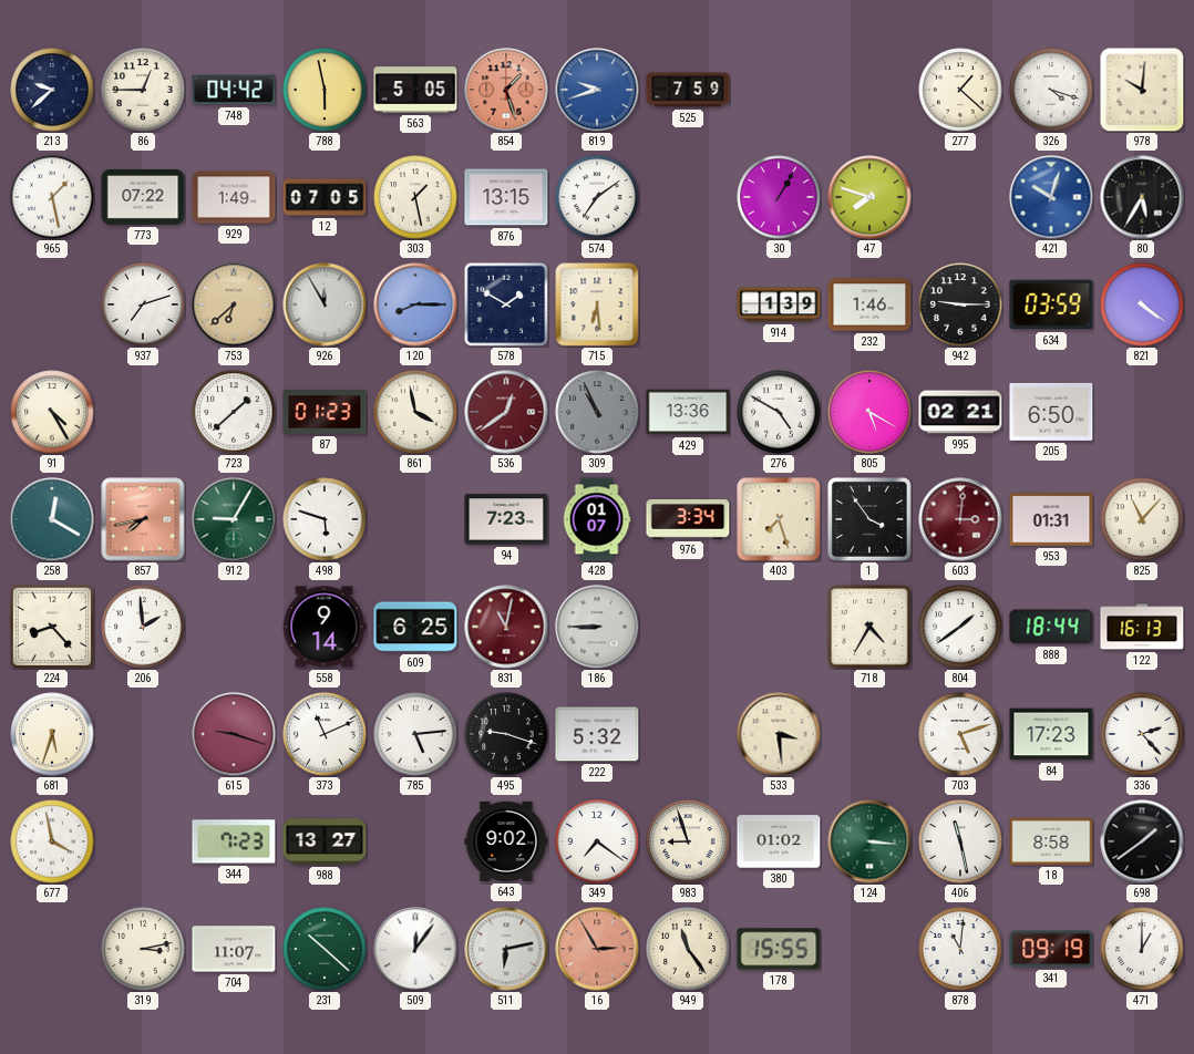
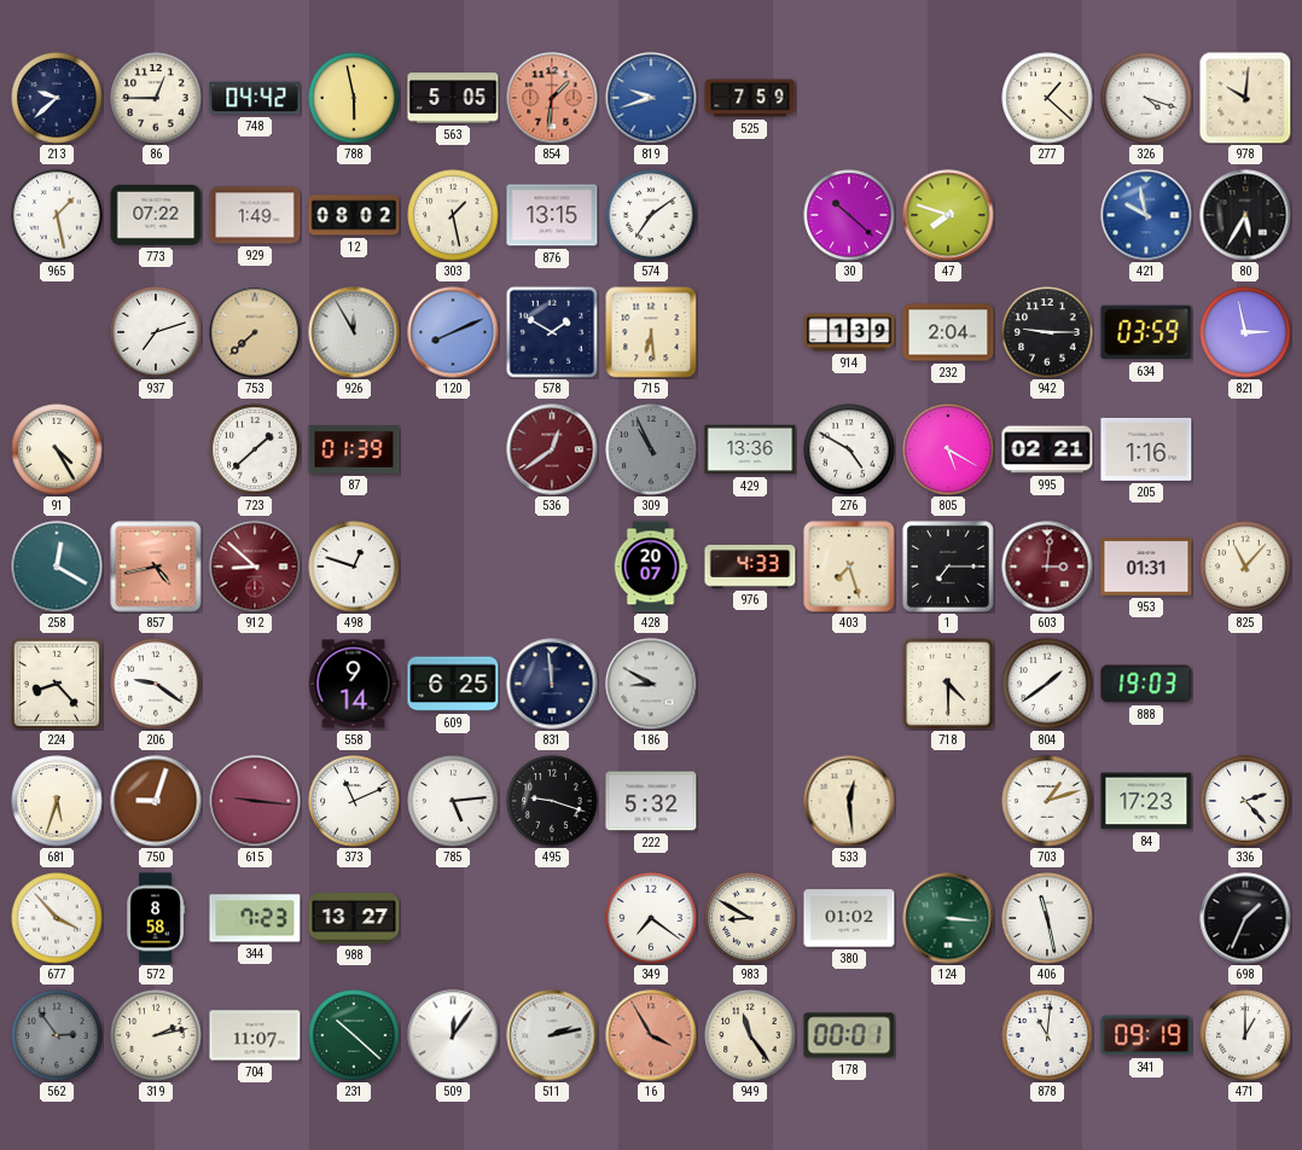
854: 1:27 -> 1:31 (552, 98)
12: 07:05 -> 08:02 (354, 215)
30: 1:05 -> 10:22 (849, 215)
421: 10:03 -> 9:58 (1146, 215)
753: 6:38 -> 7:38 (255, 332)
120: 8:15 -> 8:11 (453, 332)
232: 1:46 -> 2:04 (948, 332)
821: 4:21 -> 2:58 (1245, 332)
87: 01:23 -> 01:39 (354, 449)
861: 3:58 -> none (415, 412)
205: 6:50 -> 1:16 (1146, 449)
857: 7:43 -> 4:43 (156, 567)
912: 9:05 -> 8:52 (255, 567)
912 dial: green -> burgundy (255, 567)
498: 5:48 -> 12:48 (354, 567)
94: 7:23 -> none (506, 519)
428: 01:07 -> 20:07 (651, 567)
976: 3:34 -> 4:33 (750, 568)
1: 3:54 -> 7:15 (948, 567)
206: 1:59 -> 9:21 (156, 684)
831: 11:02 -> 11:59 (552, 684)
831 dial: burgundy -> navy (552, 684)
186: 8:45 -> 8:50 (651, 684)
718: 4:35 -> 4:30 (948, 684)
888: 18:44 -> 19:03 (1146, 684)
122: 16:13 -> none (1142, 627)
750: none -> 9:03 (156, 801)
615: 9:18 -> 9:16 (255, 801)
533: 3:29 -> 12:29 (849, 801)
703: 5:12 -> 1:12 (1047, 801)
677: 3:58 -> 3:53 (57, 918)
572: none -> 8:58 (156, 918)
643: 9:02 -> none (506, 841)
983: 8:57 -> 8:50 (750, 918)
18: 8:58 -> none (1051, 841)
698: 1:39 -> 1:34 (1245, 918)
562: none -> 2:54 (57, 1035)
319: 3:13 -> 2:13 (156, 1035)
511: 6:13 -> 2:13 (552, 1035)
16: 2:55 -> 3:55 (651, 1035)
178: 15:55 -> 00:01 (849, 1035)
